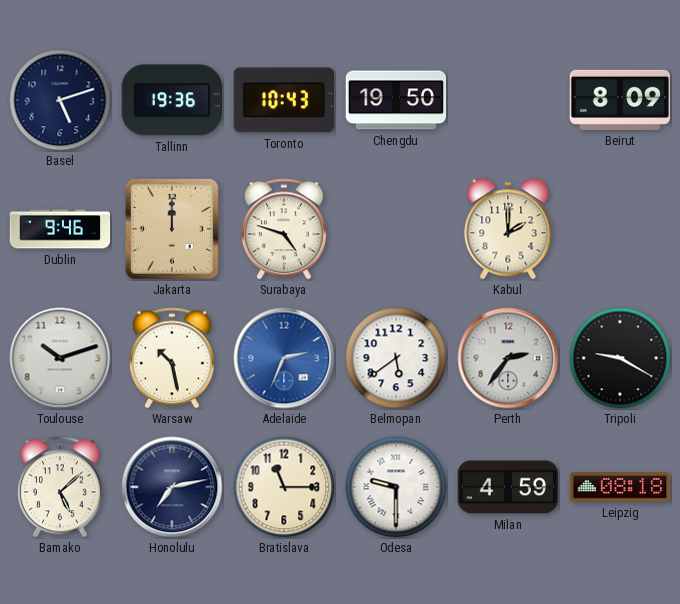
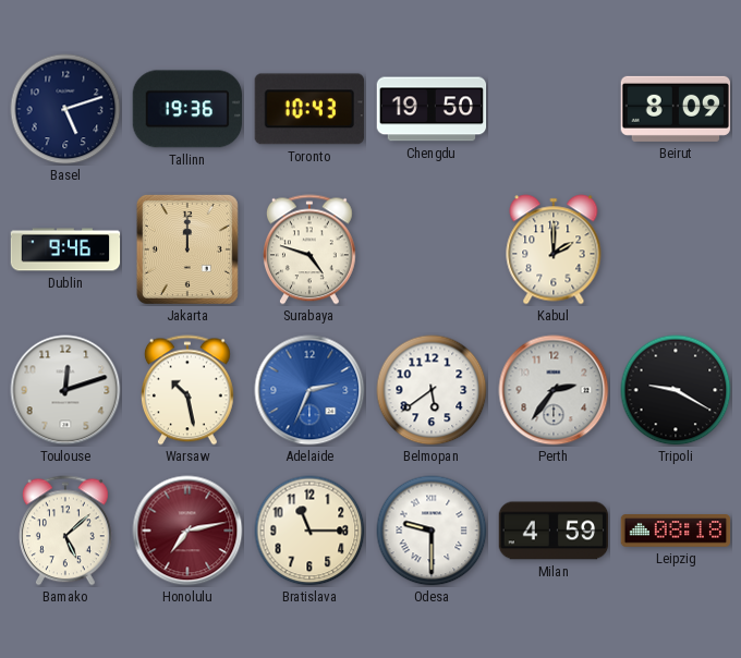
Toulouse: 10:12 -> 12:12 (65, 390)
Honolulu dial: navy -> burgundy (187, 531)
